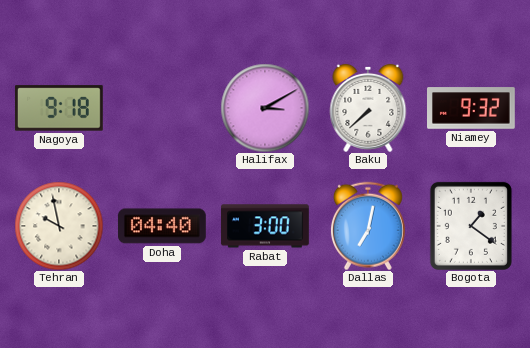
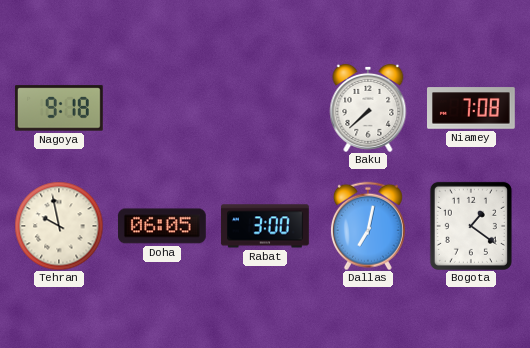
Halifax: 3:10 -> none (265, 108)
Niamey: 9:32 -> 7:08 (472, 108)
Doha: 04:40 -> 06:05 (162, 226)
